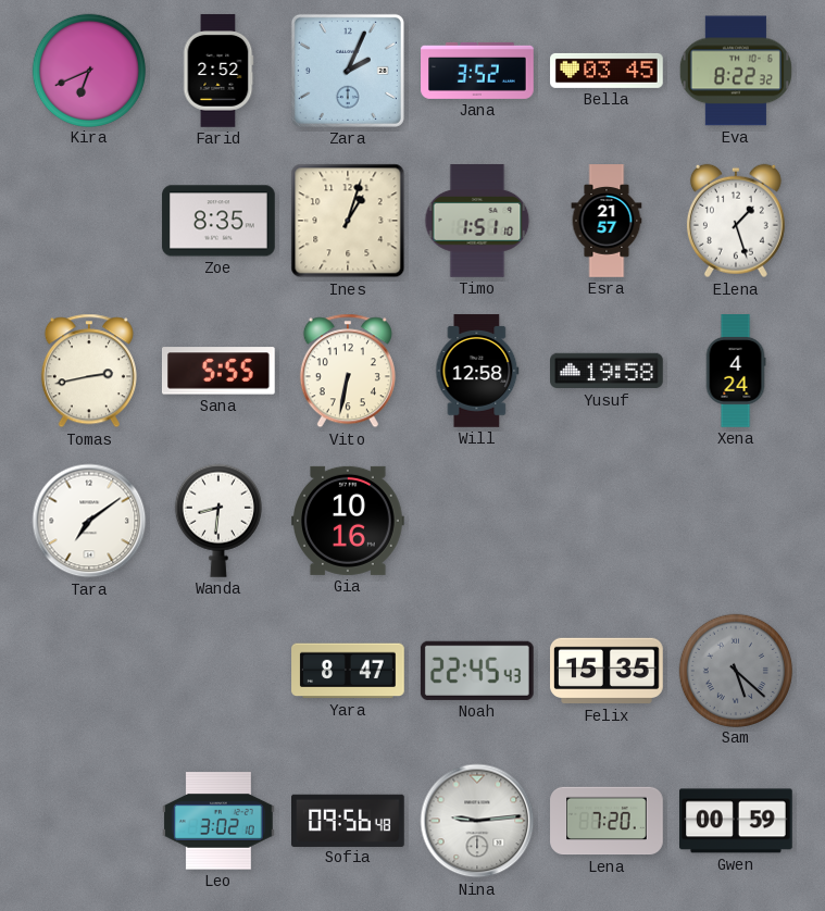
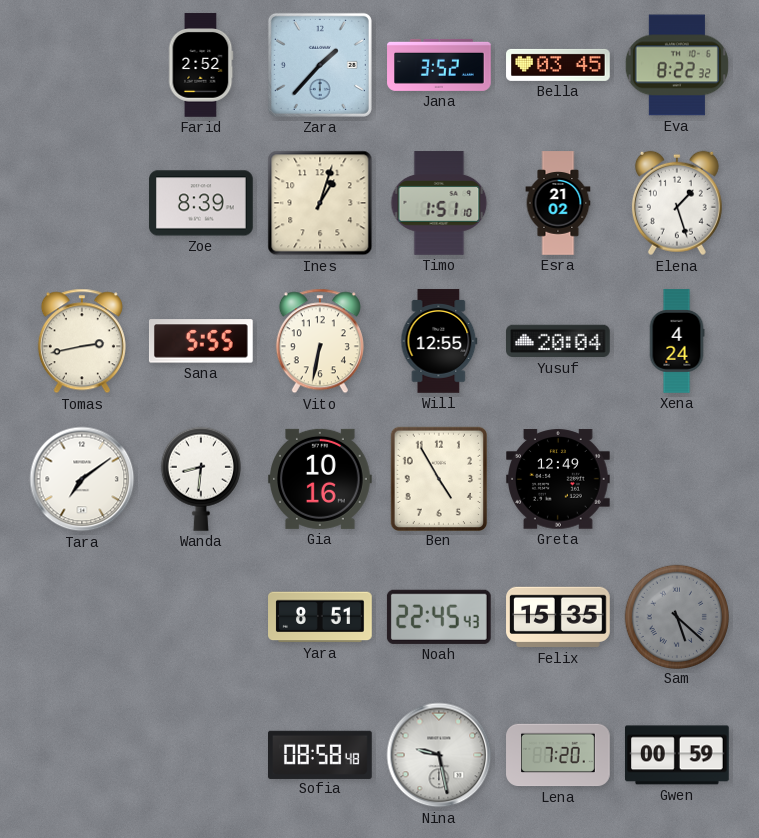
Kira: 6:41 -> none (88, 70)
Zara: 2:04 -> 1:37 (320, 65)
Zoe: 8:35 -> 8:39 (201, 203)
Esra: 21:57 -> 21:02 (558, 203)
Will: 12:58 -> 12:55 (439, 341)
Yusuf: 19:58 -> 20:04 (558, 341)
Ben: none -> 4:55 (438, 478)
Greta: none -> 12:49 (559, 479)
Yara: 8:47 -> 8:51 (320, 617)
Leo: 3:02 -> none (220, 821)
Sofia: 09:56 -> 08:58 (321, 754)
Nina: 9:14 -> 9:28 (439, 755)
